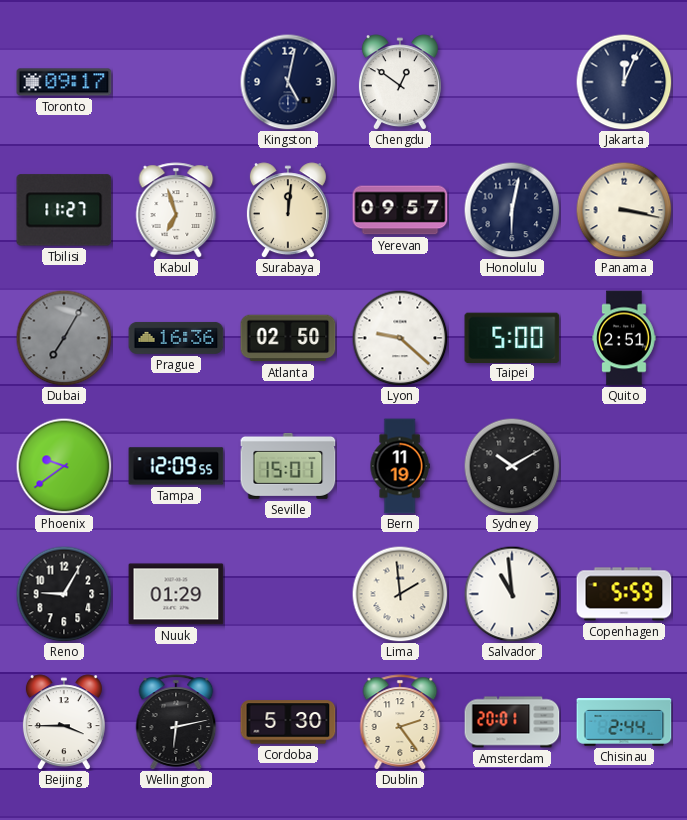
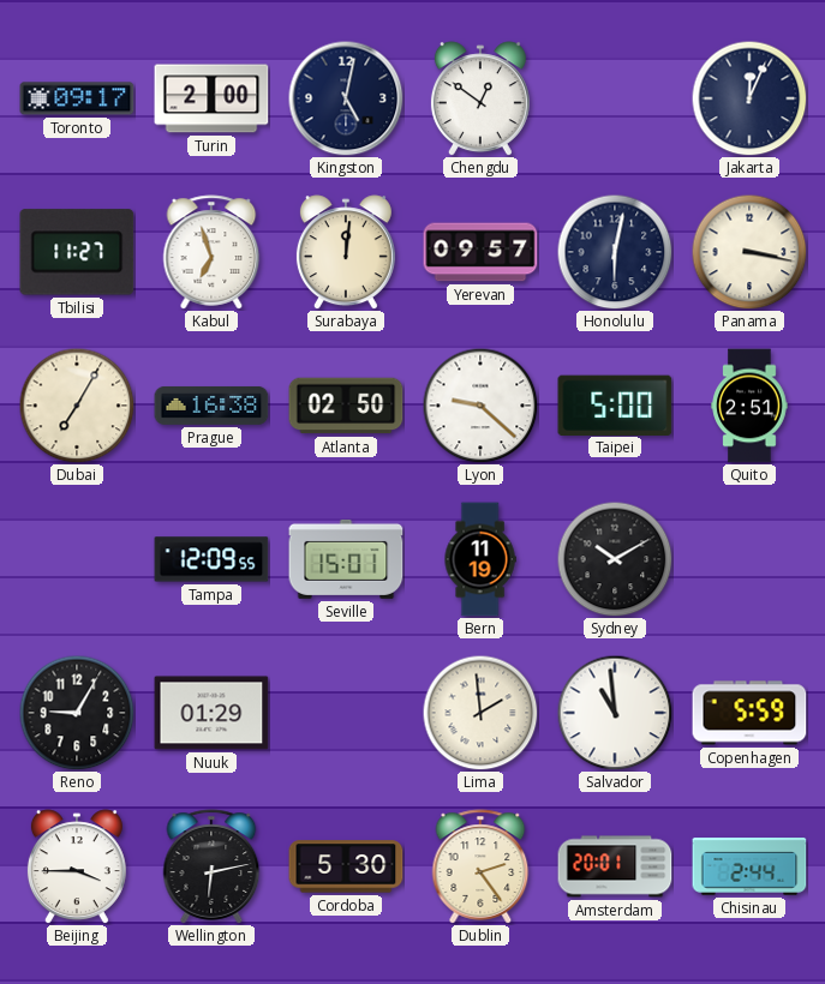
Turin: none -> 2:00 (211, 98)
Dubai dial: grey -> cream (77, 406)
Prague: 16:36 -> 16:38 (211, 406)
Phoenix: 9:39 -> none (64, 466)
